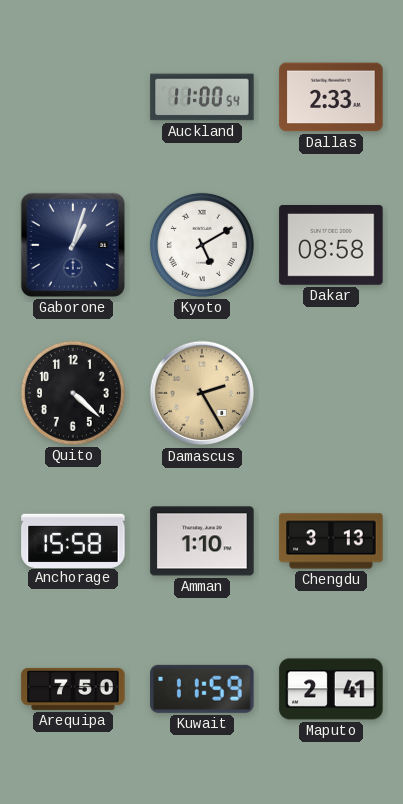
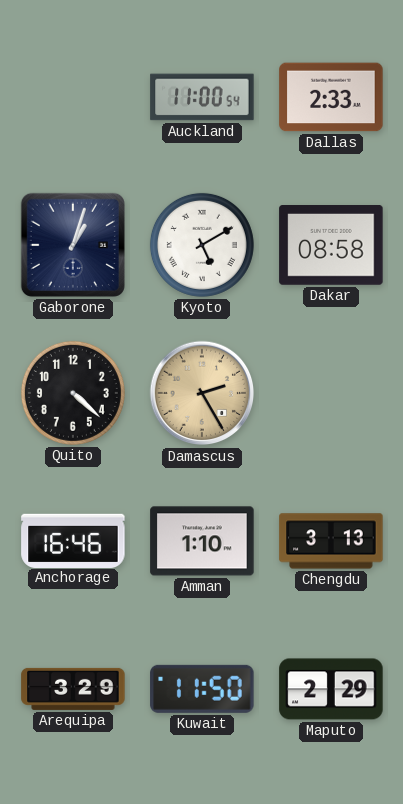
Anchorage: 15:58 -> 16:46 (73, 540)
Arequipa: 7:50 -> 3:29 (73, 689)
Kuwait: 11:59 -> 11:50 (202, 689)
Maputo: 2:41 -> 2:29 (331, 689)
